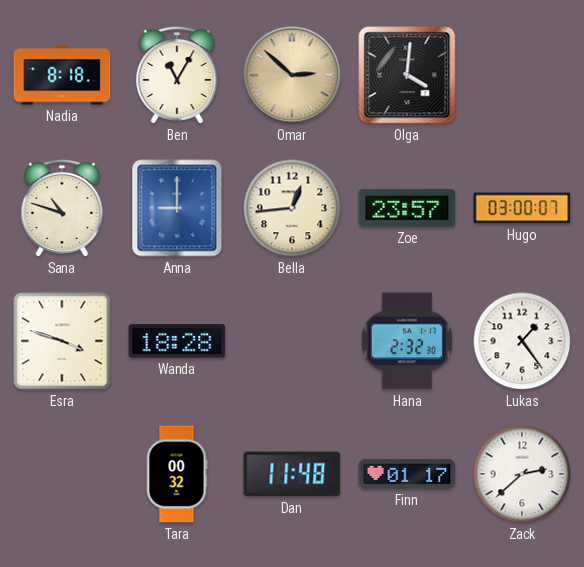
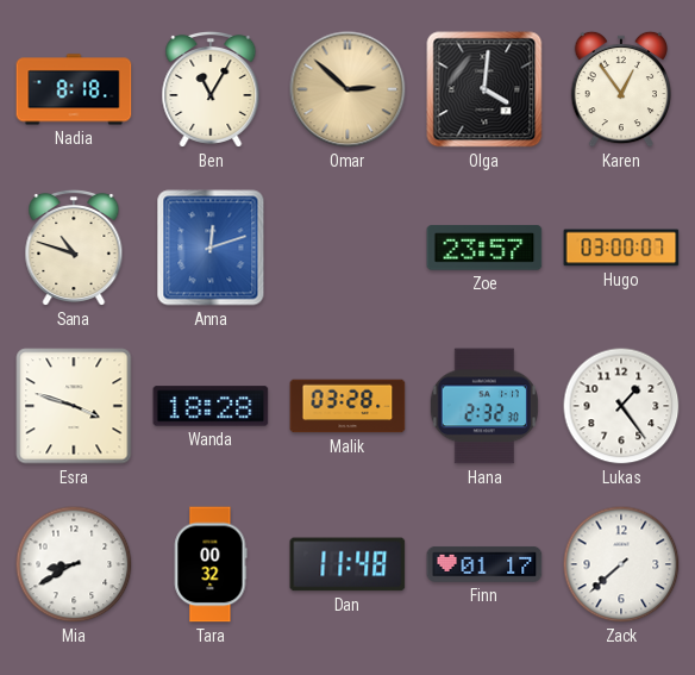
Karen: none -> 12:54 (621, 89)
Anna: 9:00 -> 12:12 (211, 248)
Bella: 12:44 -> none (292, 208)
Malik: none -> 03:28 (347, 406)
Mia: none -> 8:40 (74, 564)
Zack: 2:38 -> 7:38 (621, 564)
